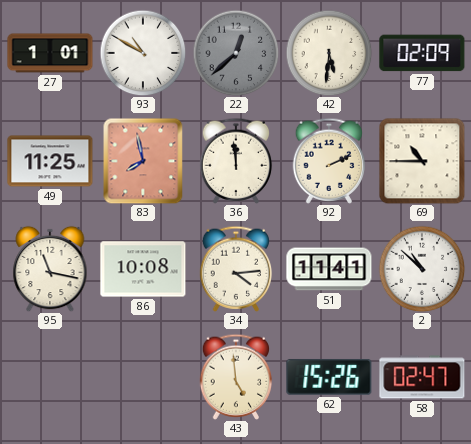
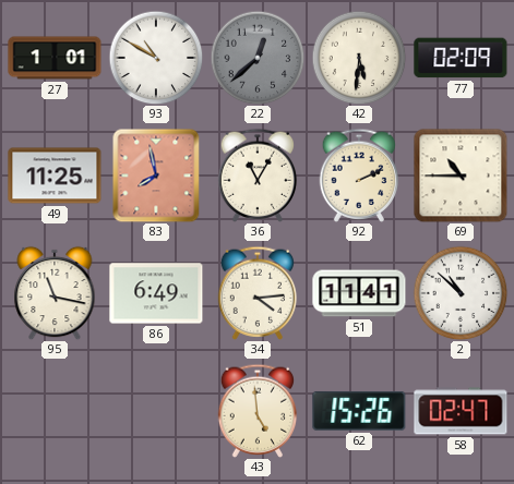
36: 11:59 -> 11:05 (258, 176)
86: 10:08 -> 6:49 (156, 293)
